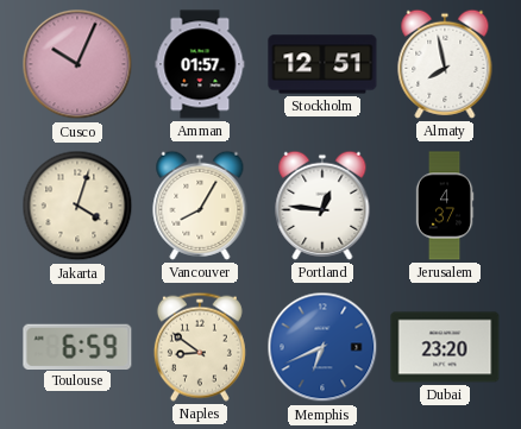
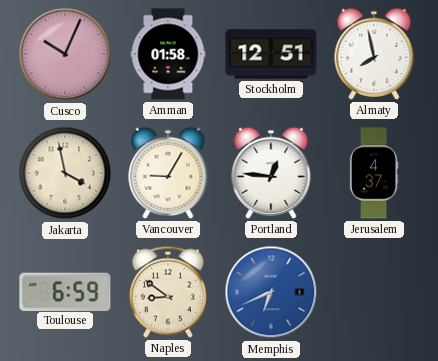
Amman: 01:57 -> 01:58 (168, 54)
Jakarta: 4:03 -> 3:58 (65, 173)
Vancouver: 8:05 -> 9:05 (168, 173)
Dubai: 23:20 -> none (445, 347)
